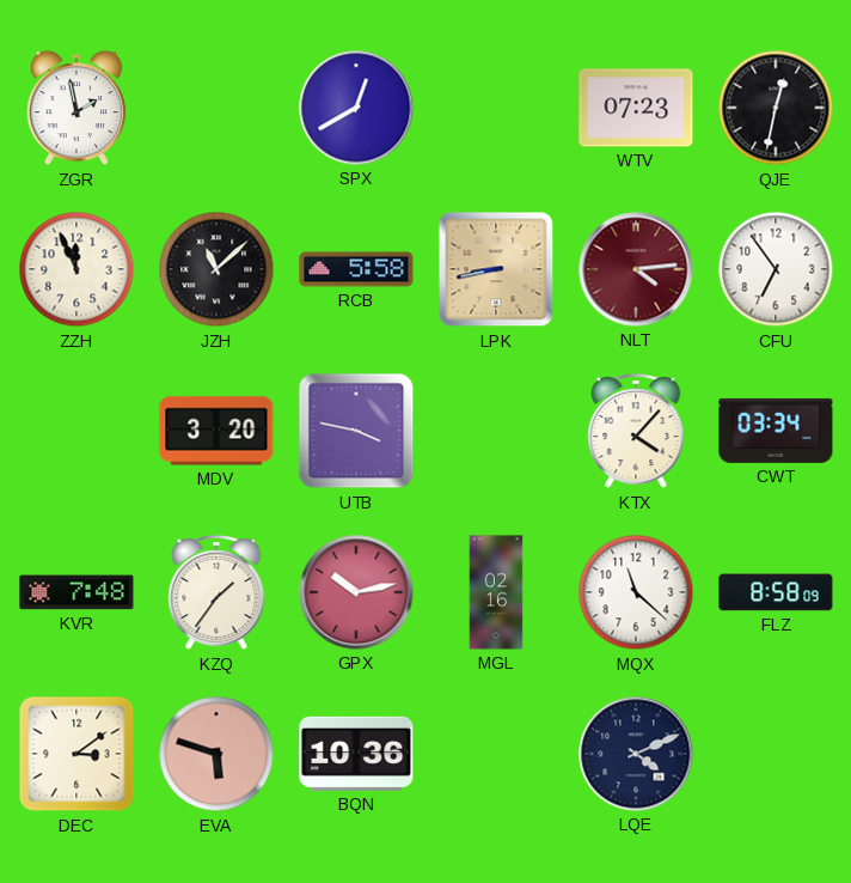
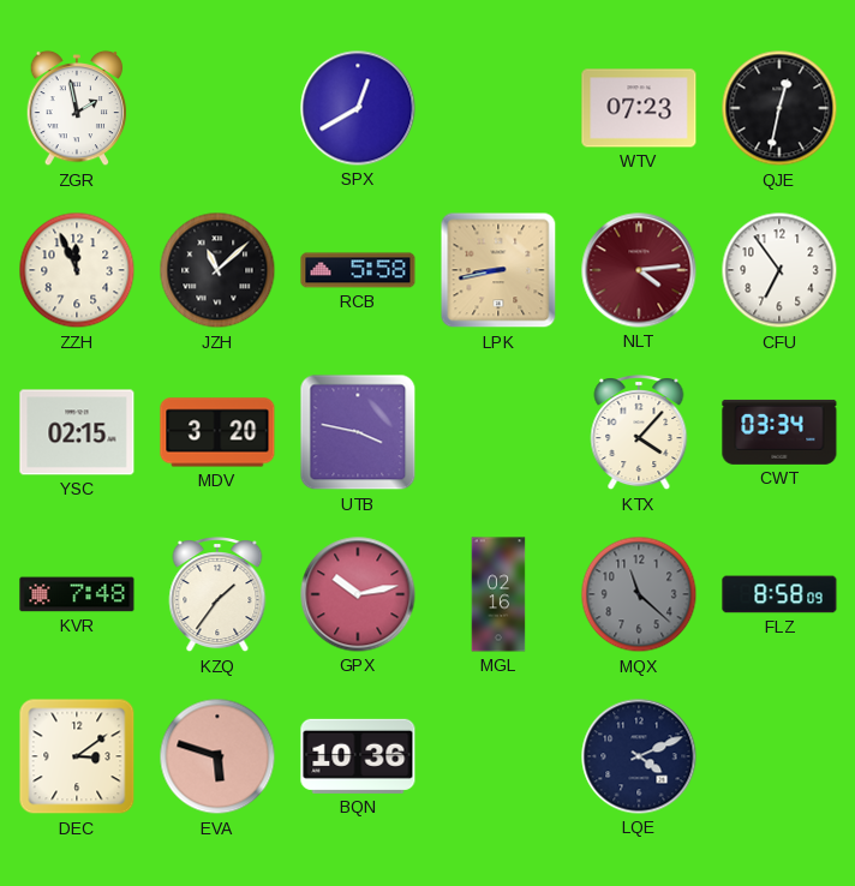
YSC: none -> 02:15 (77, 432)
MQX dial: white -> grey (639, 594)
